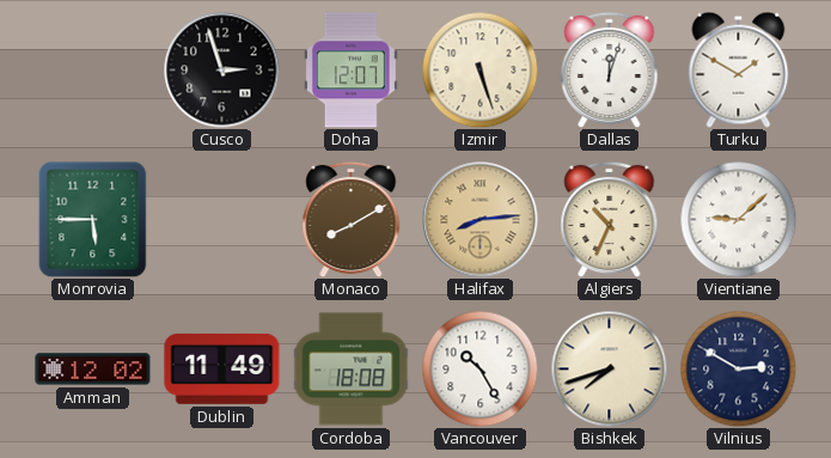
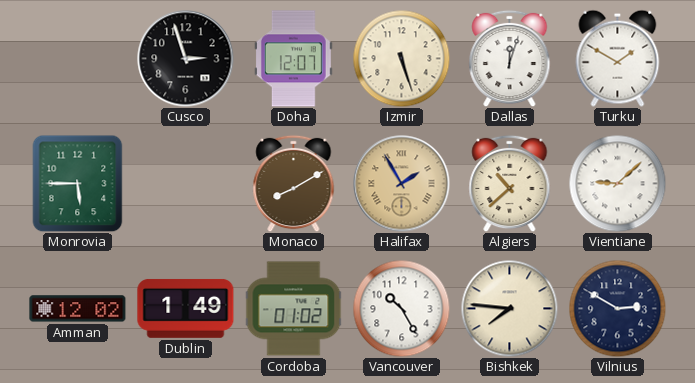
Halifax: 8:14 -> 1:55 (402, 184)
Algiers: 10:34 -> 10:38 (510, 183)
Dublin: 11:49 -> 1:49 (186, 308)
Cordoba: 18:08 -> 01:02 (293, 309)
Bishkek: 7:42 -> 7:46 (509, 308)
